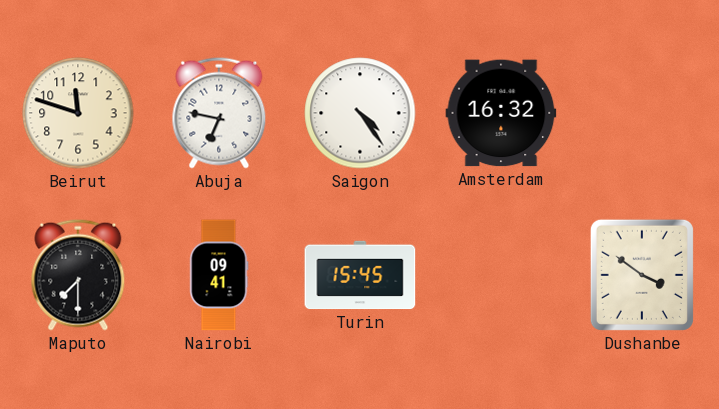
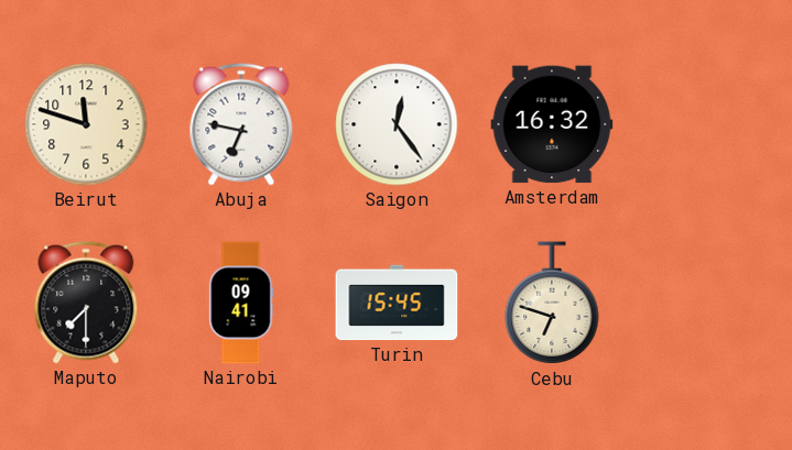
Saigon: 4:24 -> 12:24 (397, 124)
Cebu: none -> 6:48 (552, 304)
Dushanbe: 3:51 -> none (642, 275)
